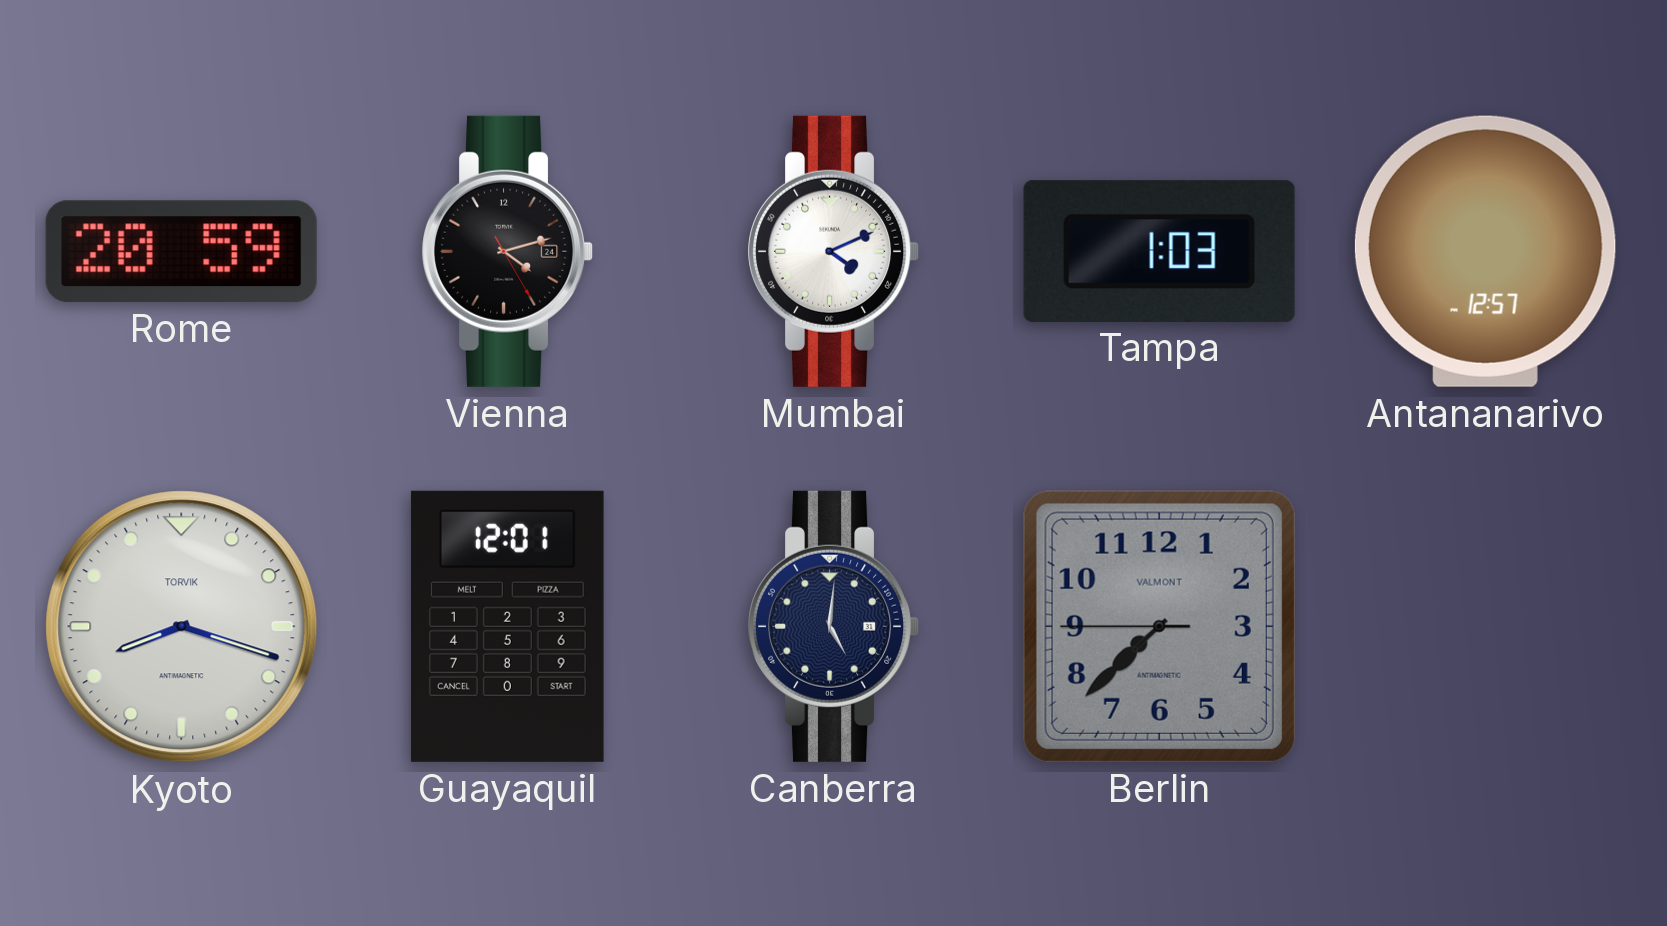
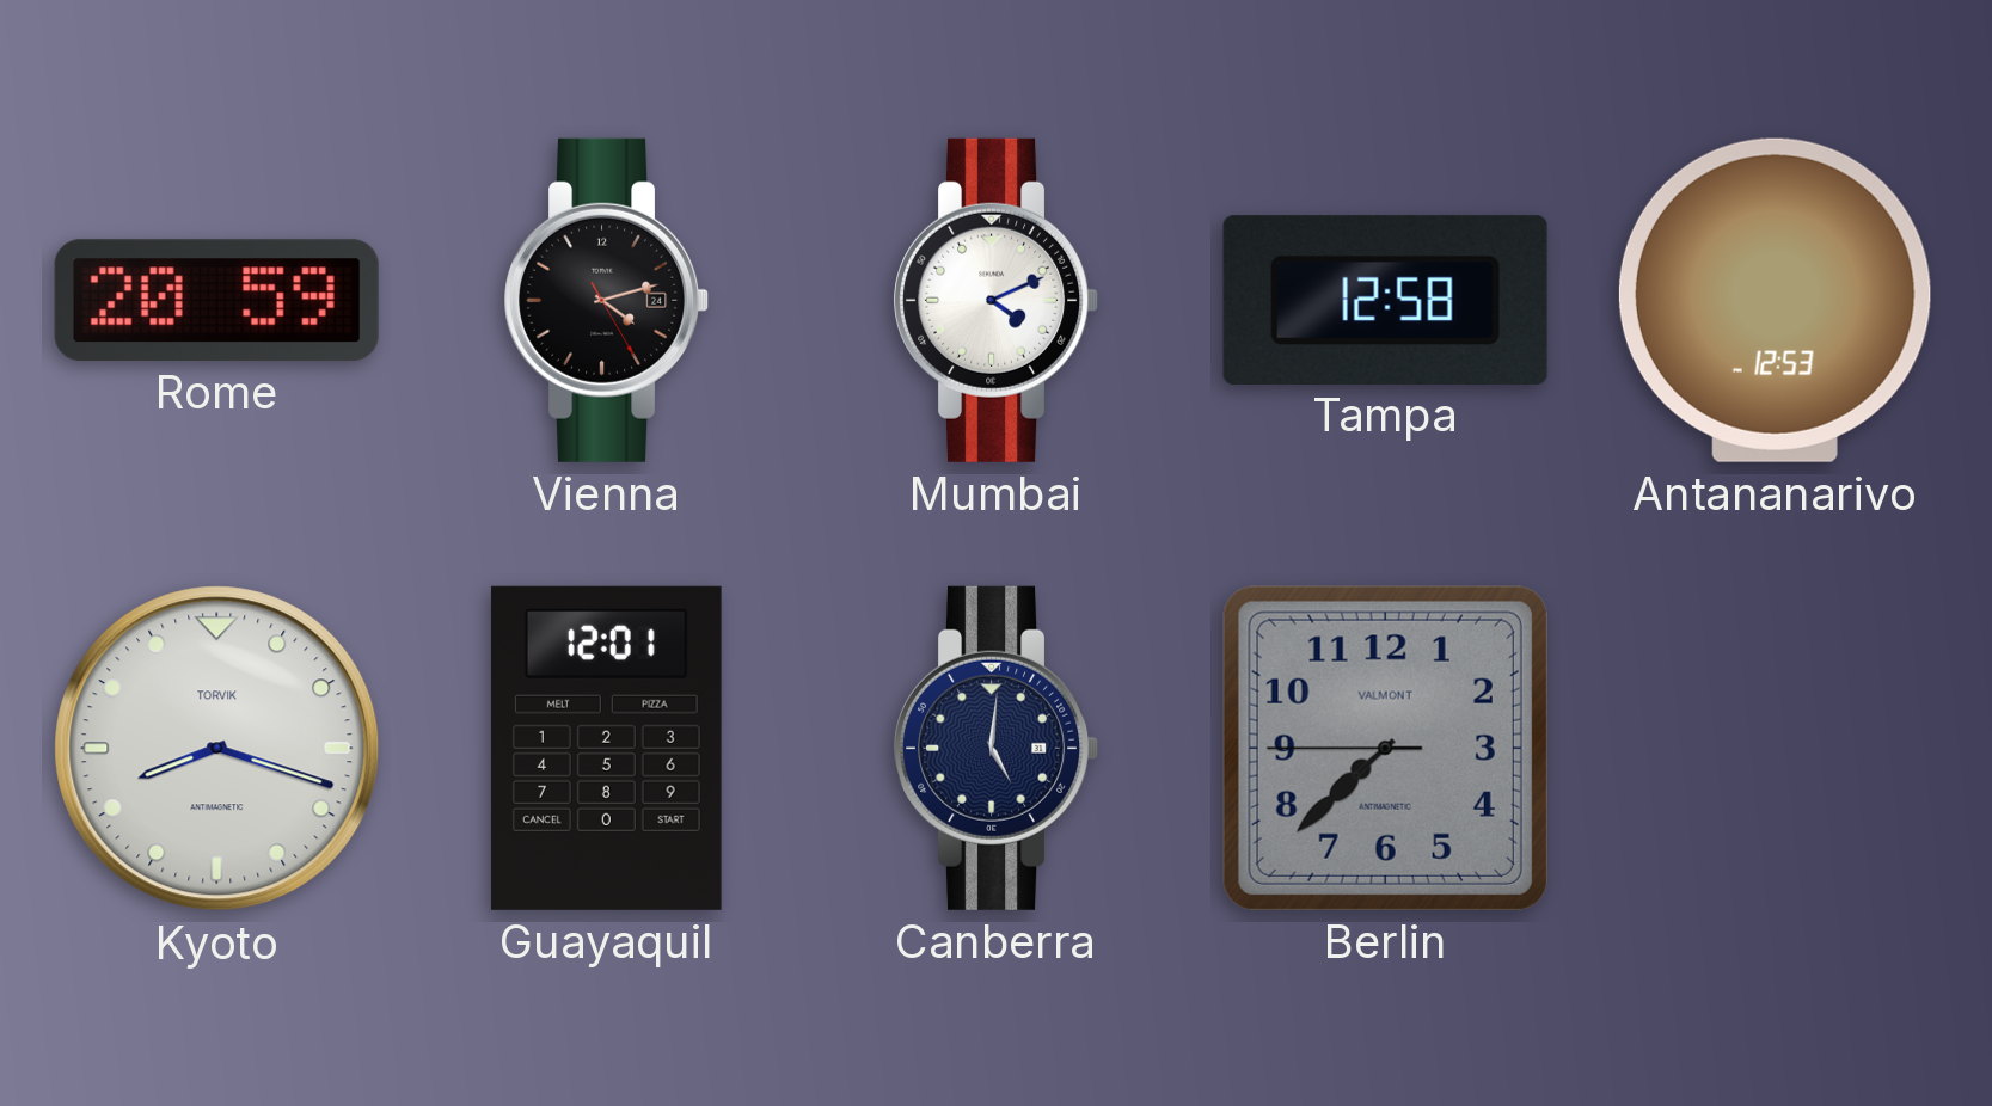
Tampa: 1:03 -> 12:58 (1385, 300)
Antananarivo: 12:57 -> 12:53 (1775, 300)
